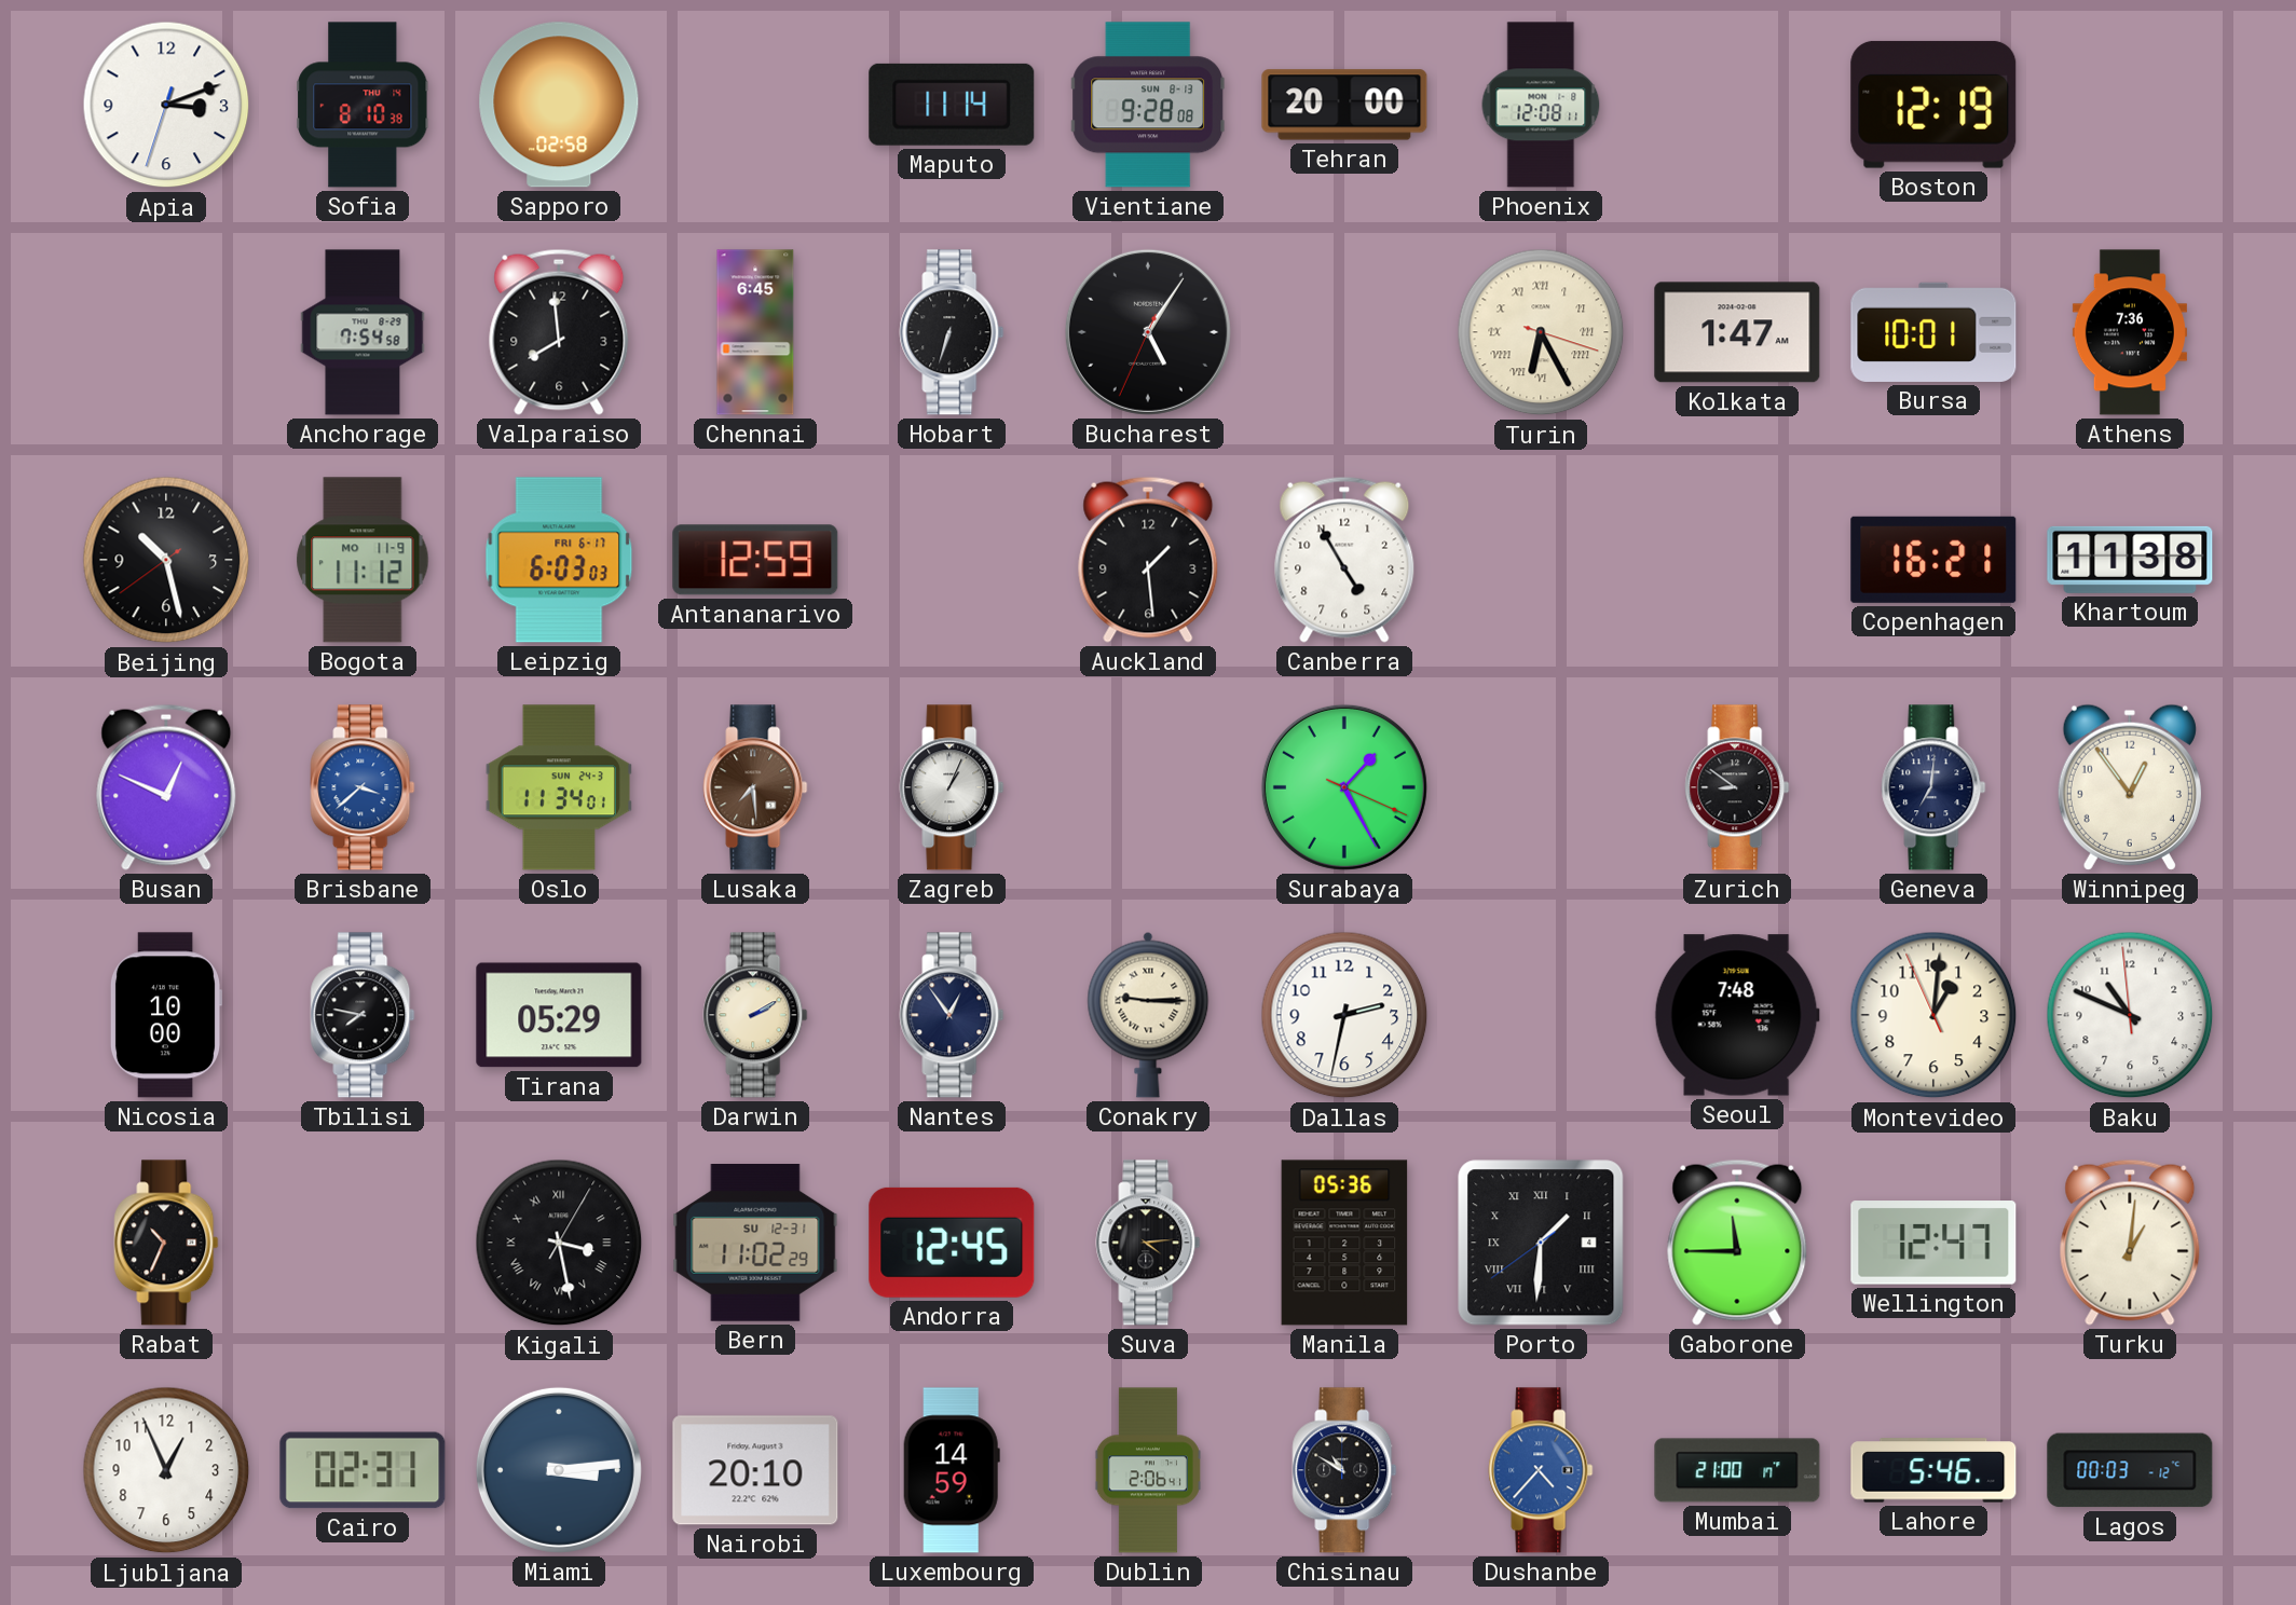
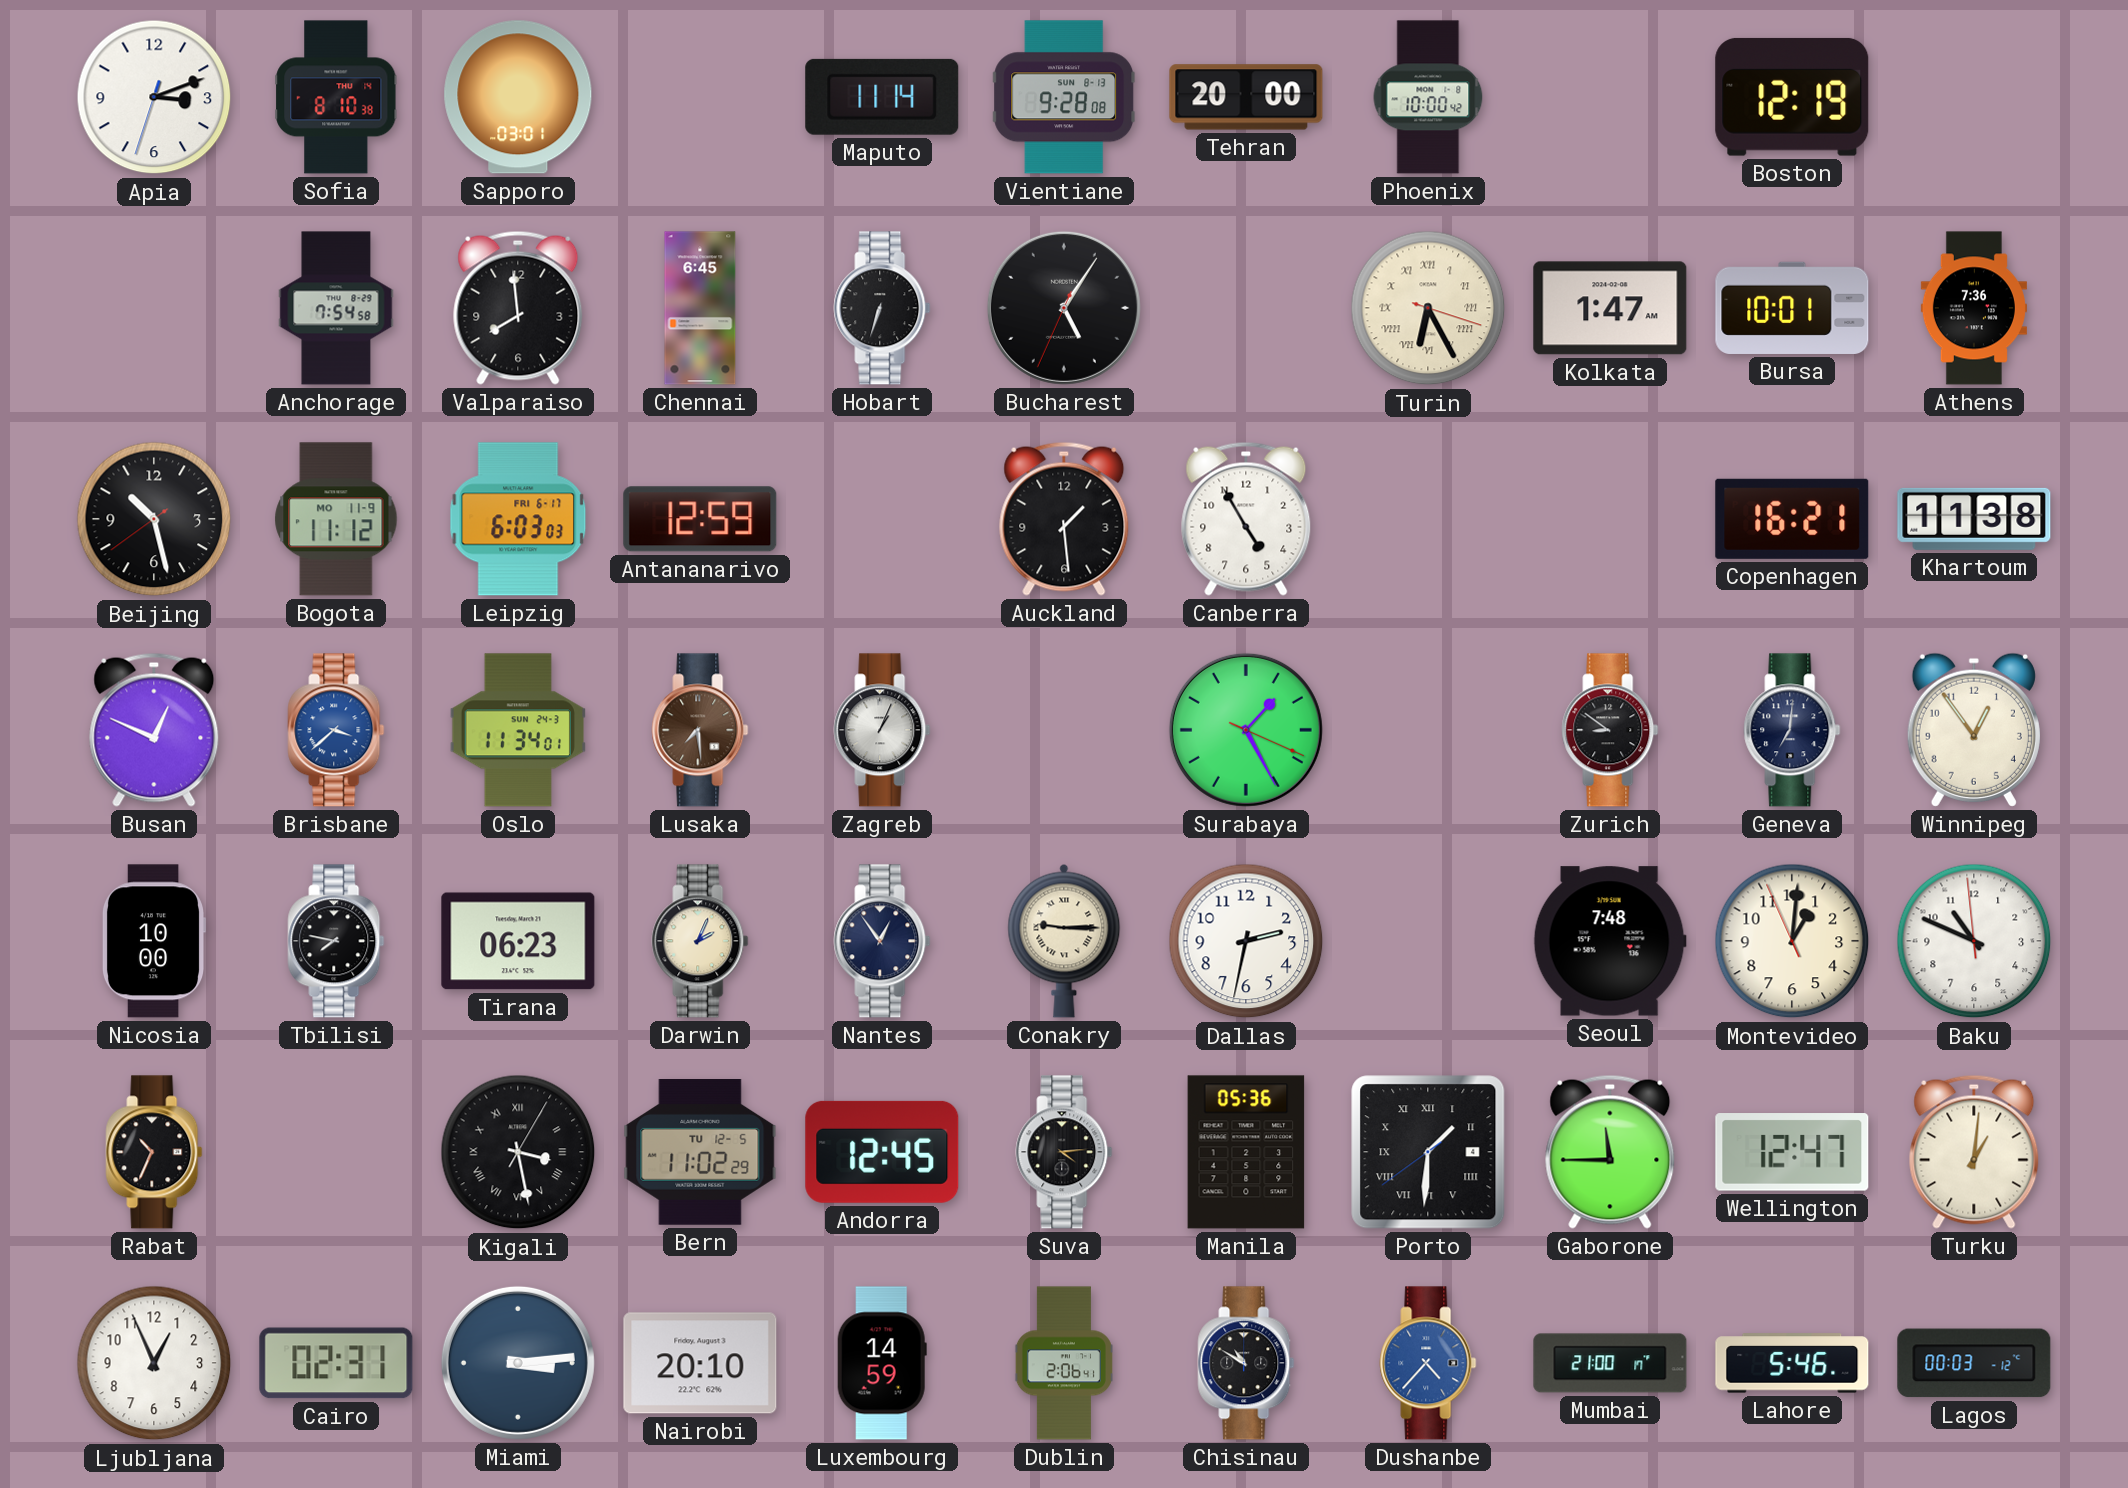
Sapporo: 02:58 -> 03:01 (518, 97)
Phoenix: 12:08 -> 10:00 (1428, 97)
Tirana: 05:29 -> 06:23 (518, 941)
Darwin: 2:10 -> 2:04 (700, 941)
Bern date: SU 12-31 -> TU 12-5 (700, 1153)
